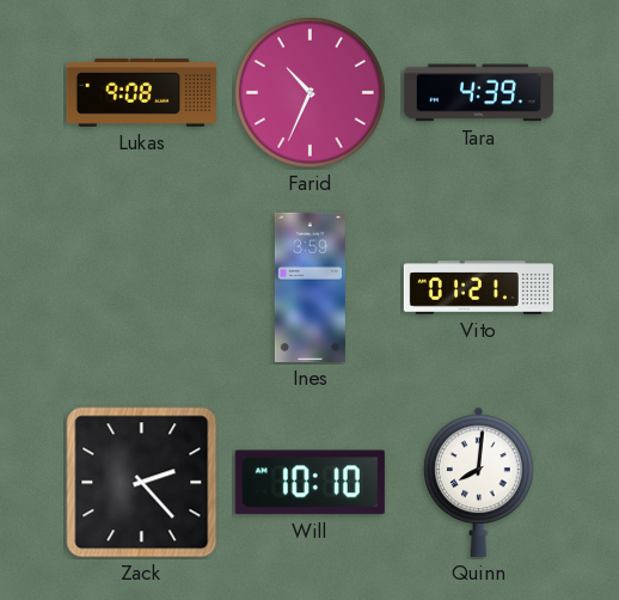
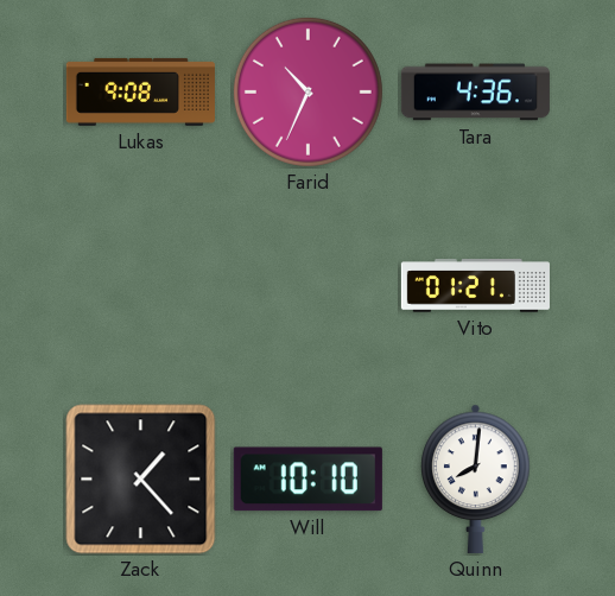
Tara: 4:39 -> 4:36 (475, 93)
Ines: 3:59 -> none (309, 287)
Zack: 2:23 -> 1:23 (141, 480)
